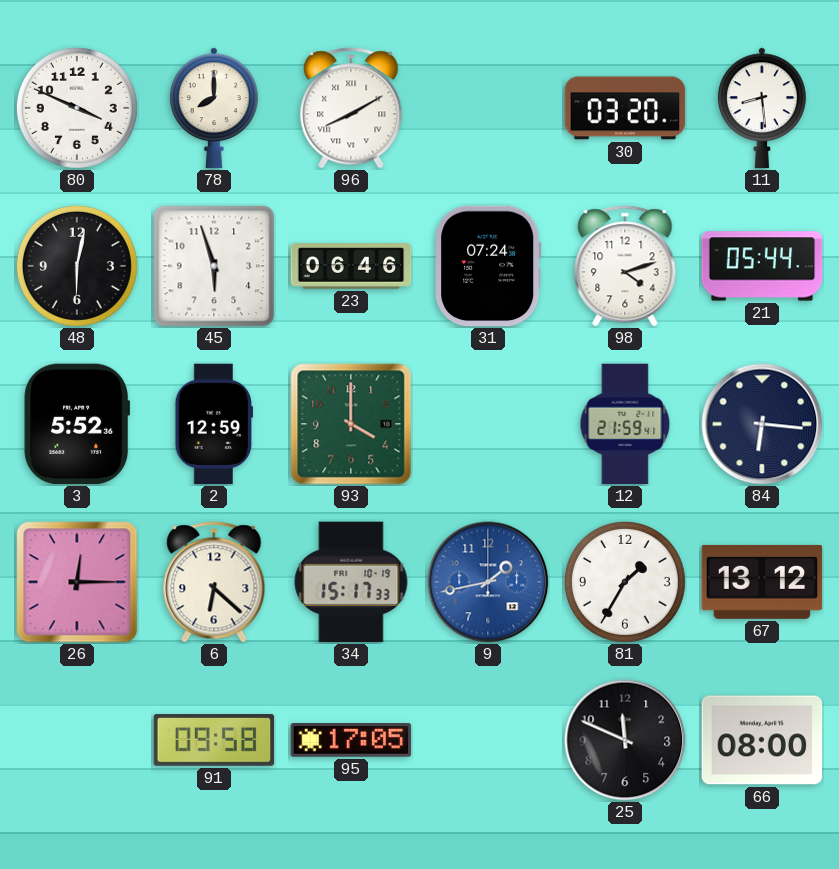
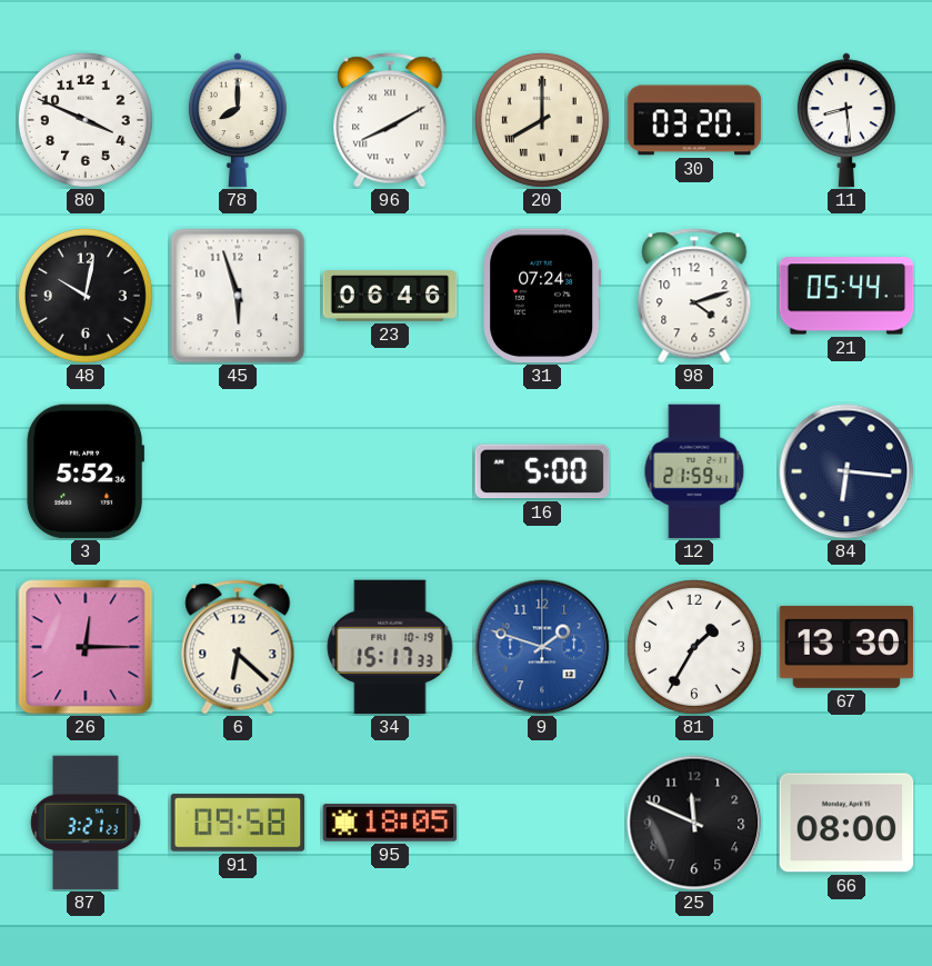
20: none -> 8:00 (542, 120)
48: 6:02 -> 10:02 (86, 296)
2: 12:59 -> none (214, 424)
93: 4:00 -> none (351, 424)
16: none -> 5:00 (542, 471)
9: 1:43 -> 1:48 (542, 647)
67: 13:12 -> 13:30 (846, 647)
87: none -> 3:21 (86, 823)
95: 17:05 -> 18:05 (390, 823)
